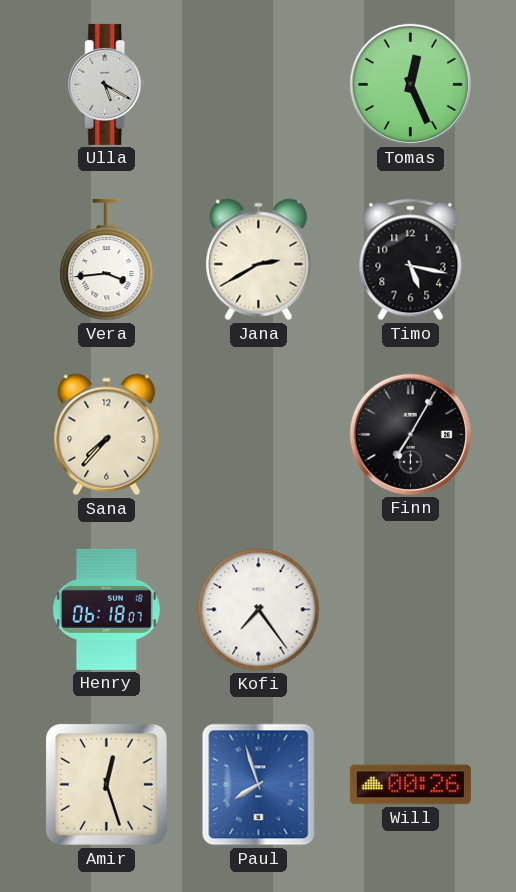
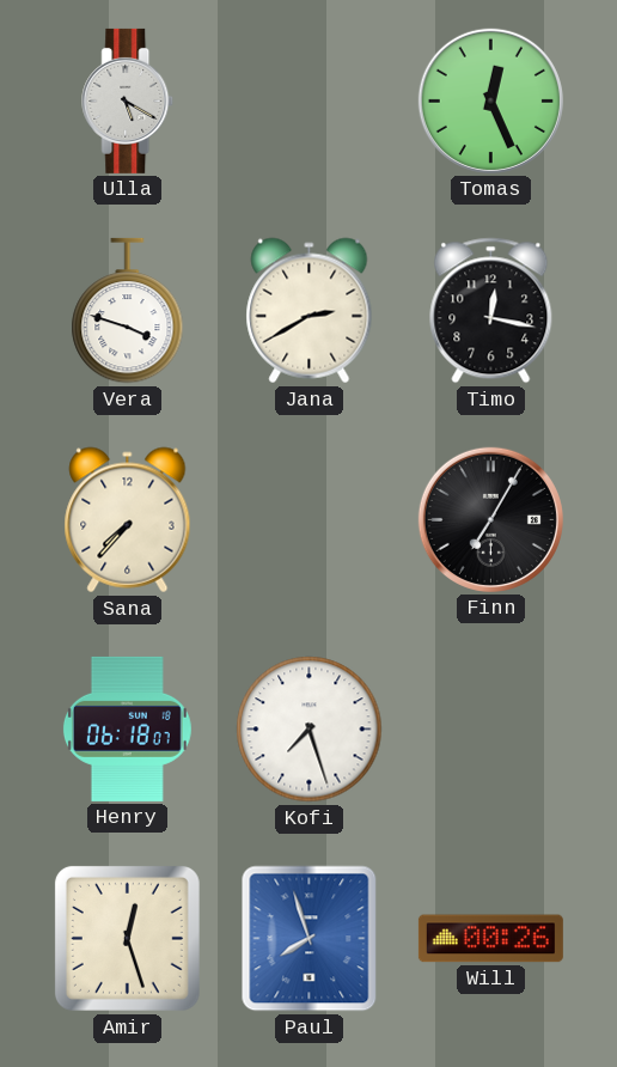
Vera: 3:44 -> 3:48 (128, 311)
Timo: 5:17 -> 12:17 (491, 311)
Kofi: 7:24 -> 7:27 (310, 730)
